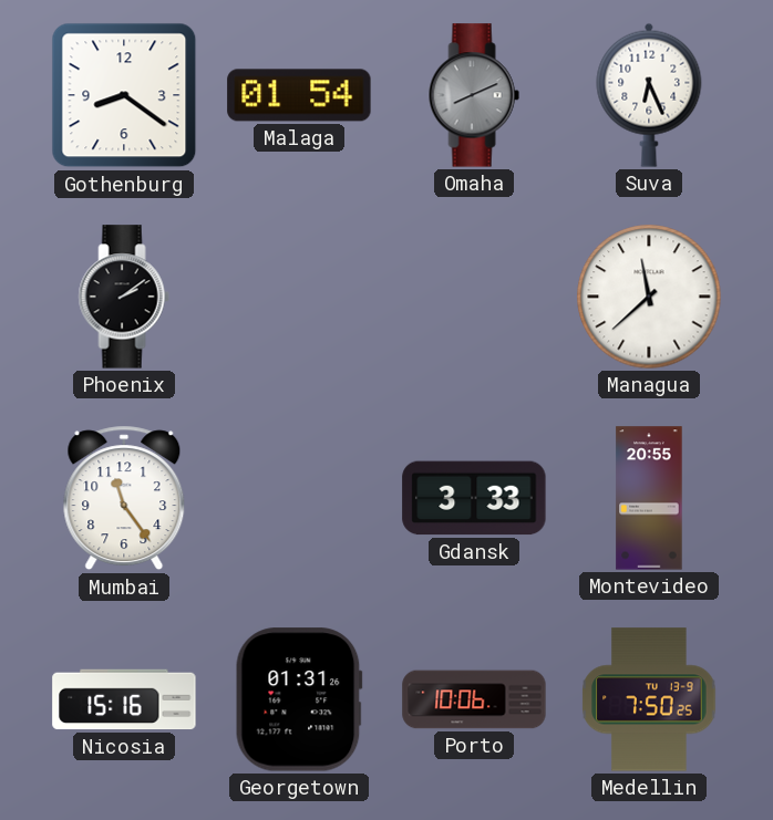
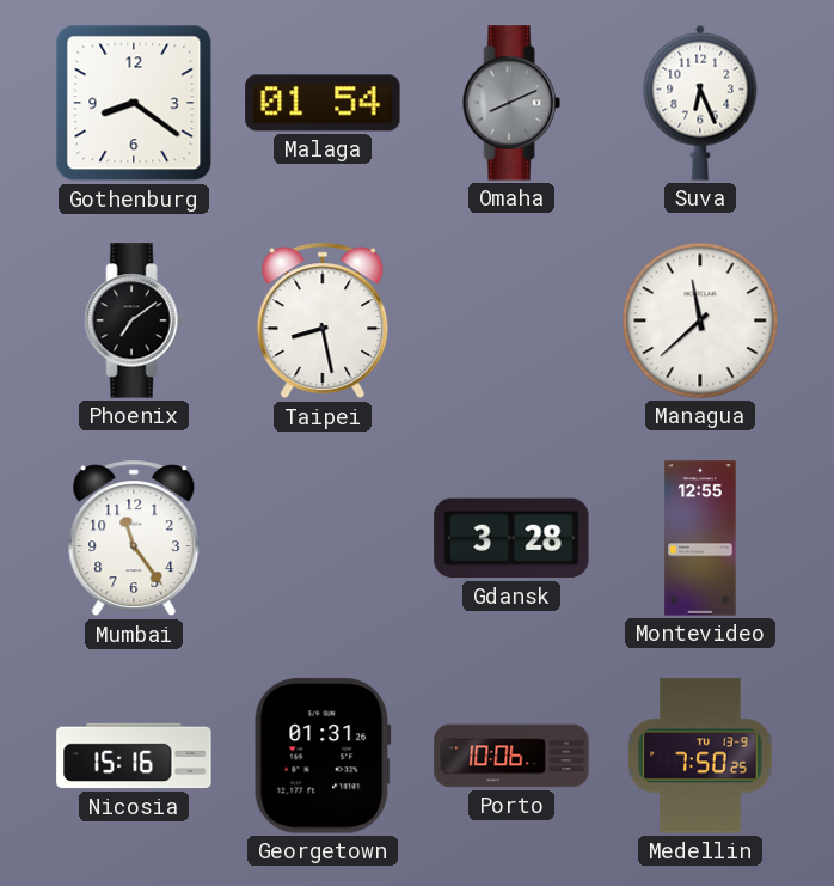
Phoenix: 2:09 -> 7:09 (134, 320)
Taipei: none -> 8:28 (323, 320)
Gdansk: 3:33 -> 3:28 (511, 538)
Montevideo: 20:55 -> 12:55 (700, 538)
